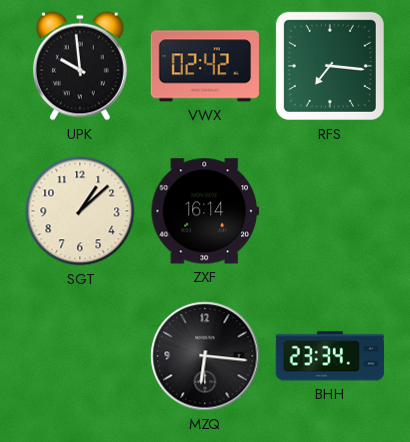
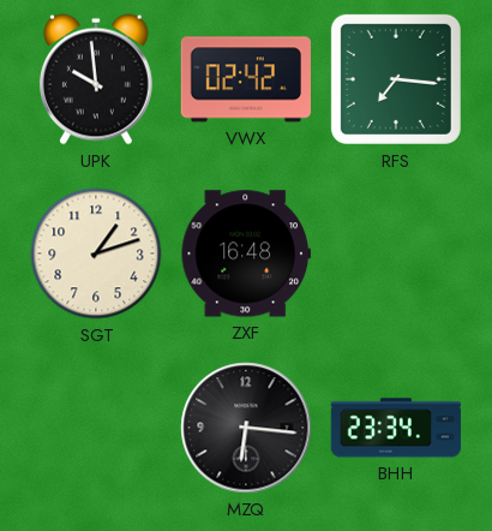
SGT: 1:08 -> 1:12 (96, 253)
ZXF: 16:14 -> 16:48 (246, 253)
